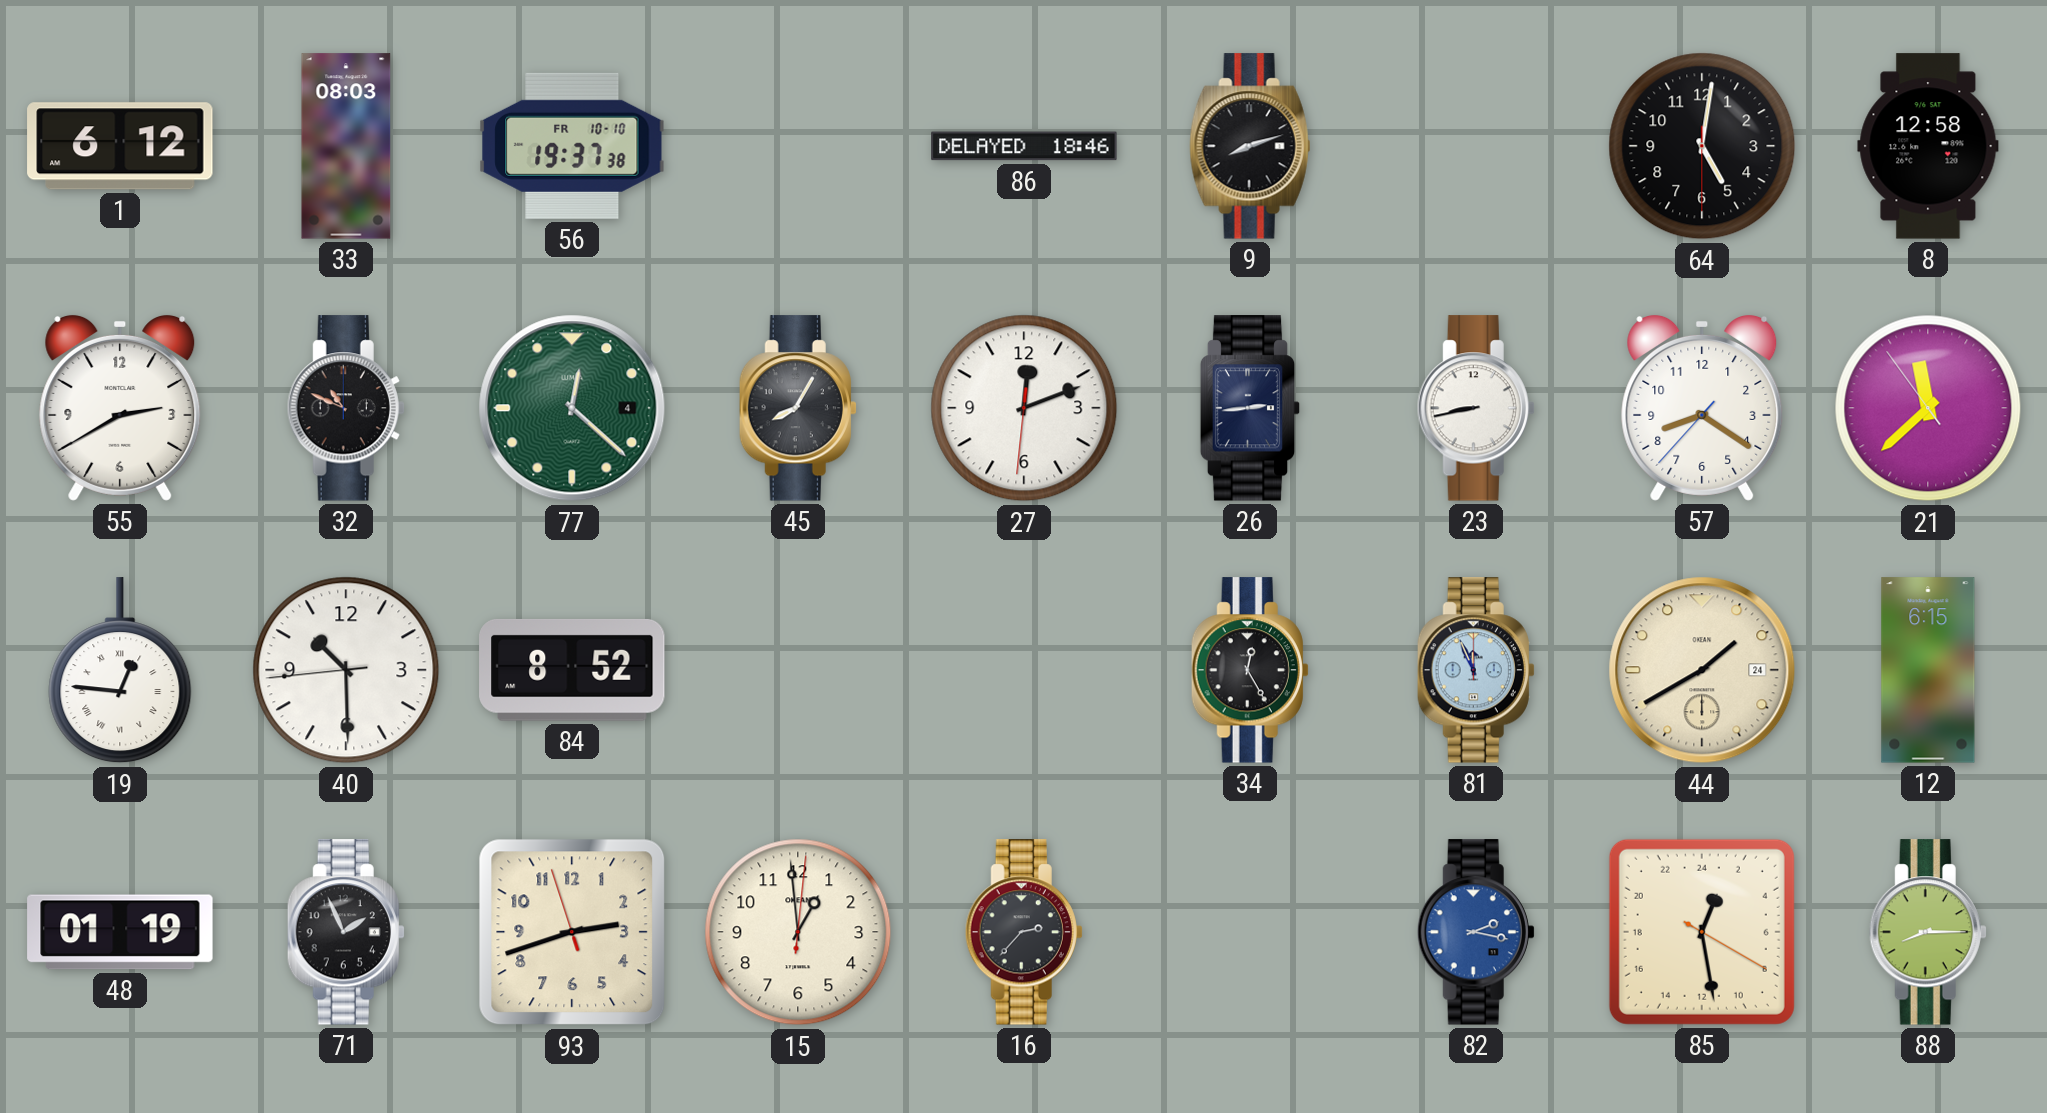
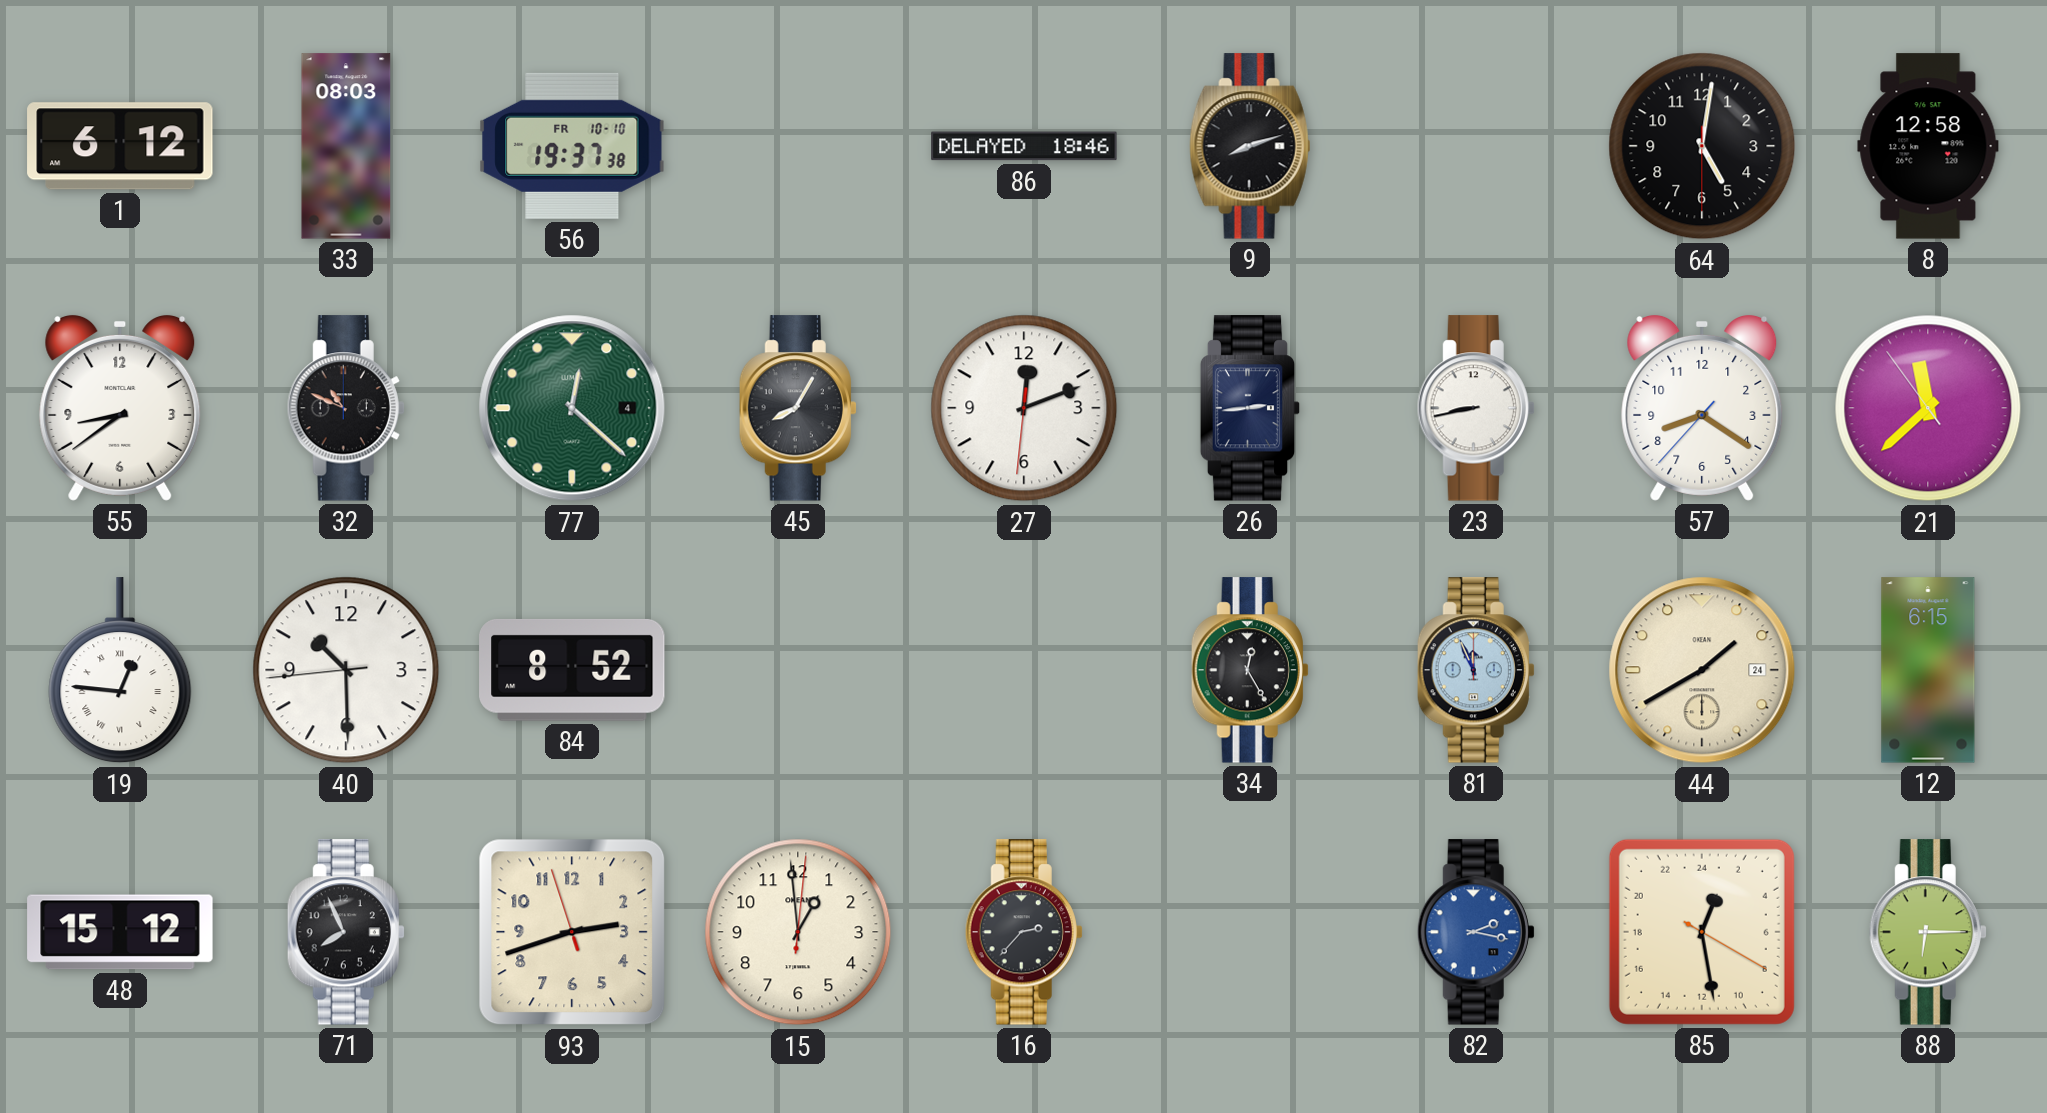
55: 2:40 -> 8:39 (120, 408)
48: 01:19 -> 15:12 (120, 932)
71: 1:56 -> 7:56 (346, 932)
88: 8:15 -> 6:15 (1928, 932)
